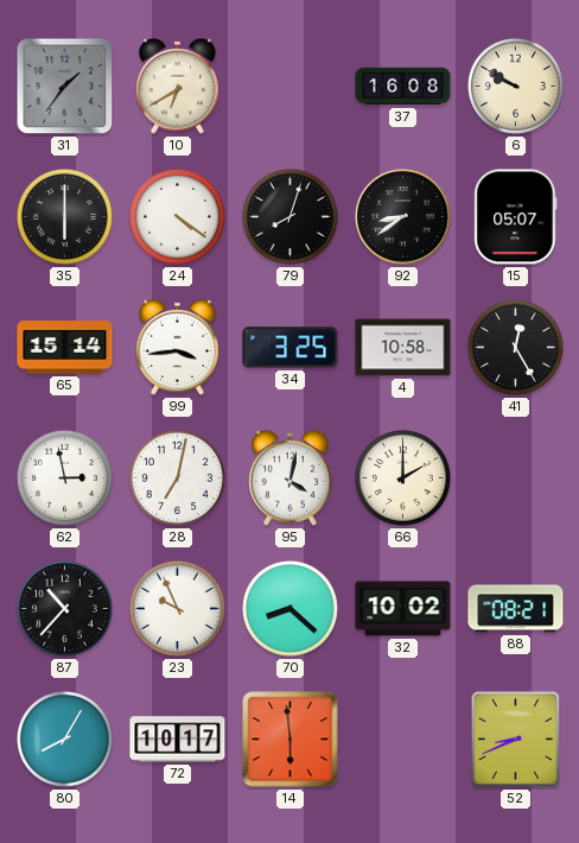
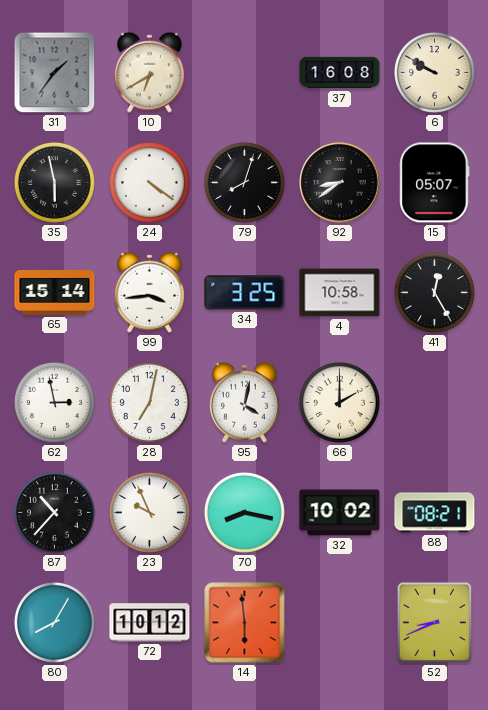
35: 6:00 -> 5:58 (54, 182)
70: 8:22 -> 8:17 (244, 512)
72: 10:17 -> 10:12 (150, 623)
